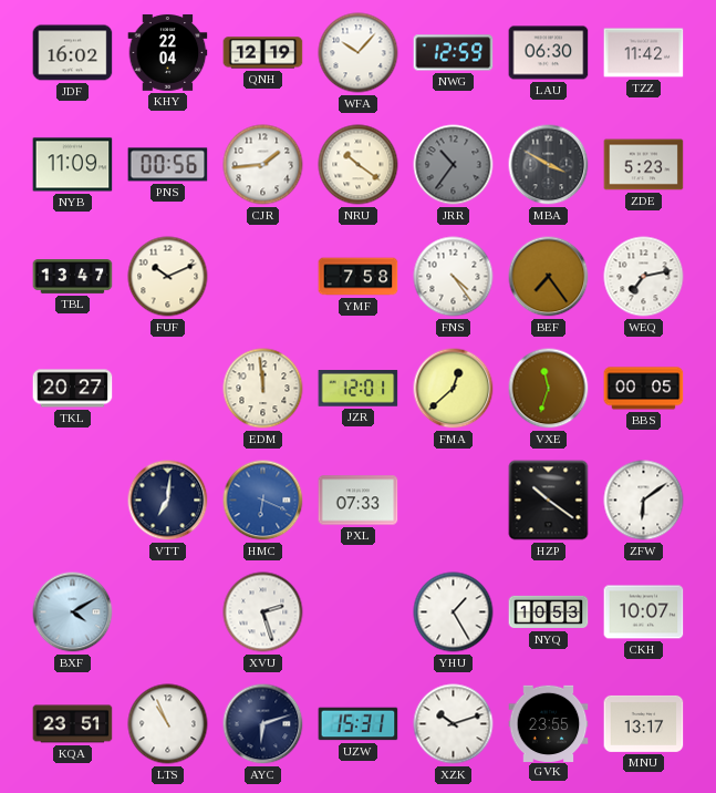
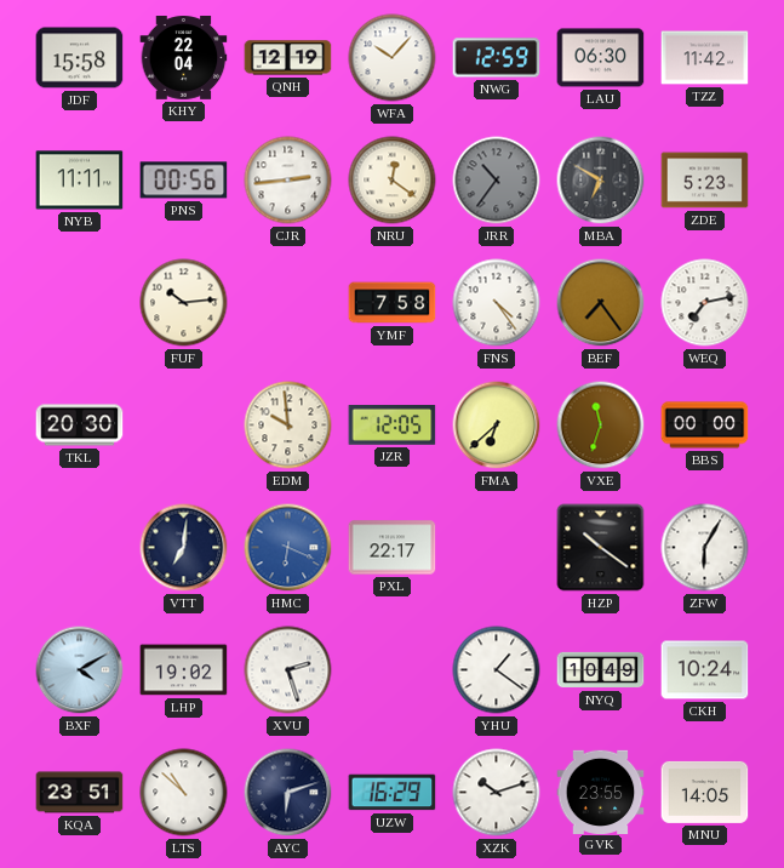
JDF: 16:02 -> 15:58 (80, 58)
NYB: 11:09 -> 11:11 (80, 181)
CJR: 1:44 -> 2:44 (288, 181)
NRU: 10:21 -> 12:21 (393, 181)
MBA: 3:50 -> 6:50 (601, 181)
TBL: 13:47 -> none (73, 277)
FUF: 10:11 -> 10:14 (184, 303)
TKL: 20:27 -> 20:30 (80, 426)
EDM: 11:59 -> 9:59 (288, 426)
JZR: 12:01 -> 12:05 (393, 426)
FMA: 12:38 -> 6:38 (497, 426)
BBS: 00:05 -> 00:00 (705, 426)
PXL: 07:33 -> 22:17 (393, 548)
ZFW: 6:09 -> 6:05 (705, 548)
LHP: none -> 19:02 (184, 670)
YHU: 1:25 -> 1:21 (497, 670)
NYQ: 10:53 -> 10:49 (601, 670)
CKH: 10:07 -> 10:24 (705, 670)
LTS: 10:56 -> 10:52 (184, 793)
UZW: 15:31 -> 16:29 (393, 793)
MNU: 13:17 -> 14:05 (705, 792)
